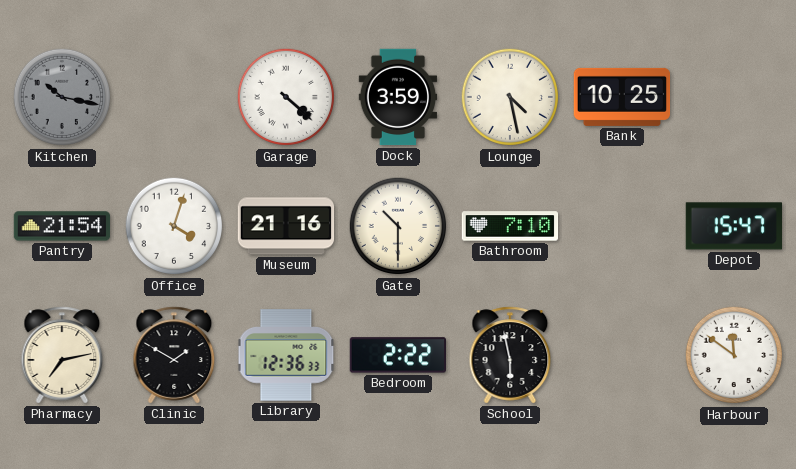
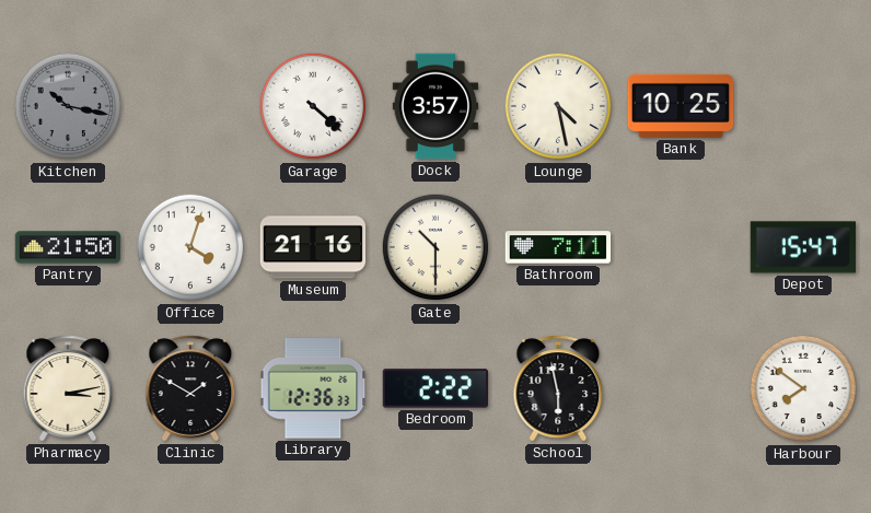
Dock: 3:59 -> 3:57 (436, 106)
Pantry: 21:54 -> 21:50 (68, 247)
Bathroom: 7:10 -> 7:11 (558, 247)
Pharmacy: 7:13 -> 3:13 (68, 388)
Harbour: 11:51 -> 7:51 (803, 388)
